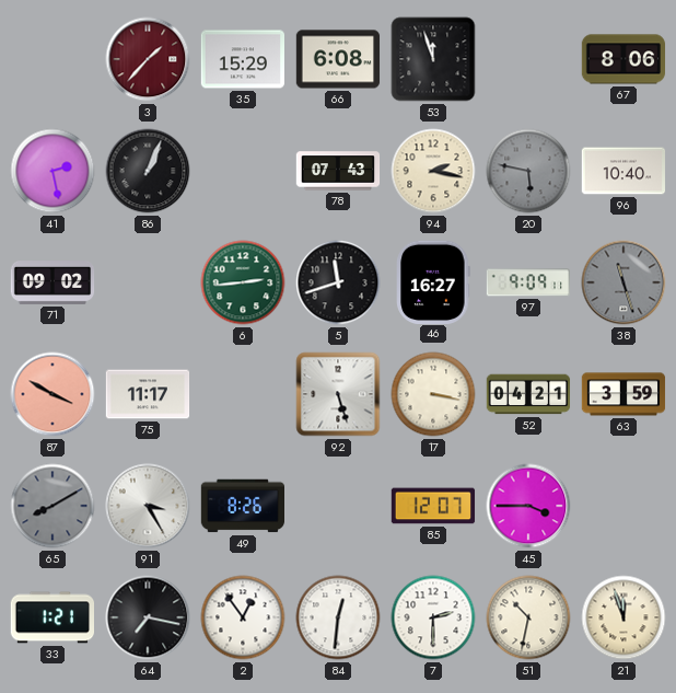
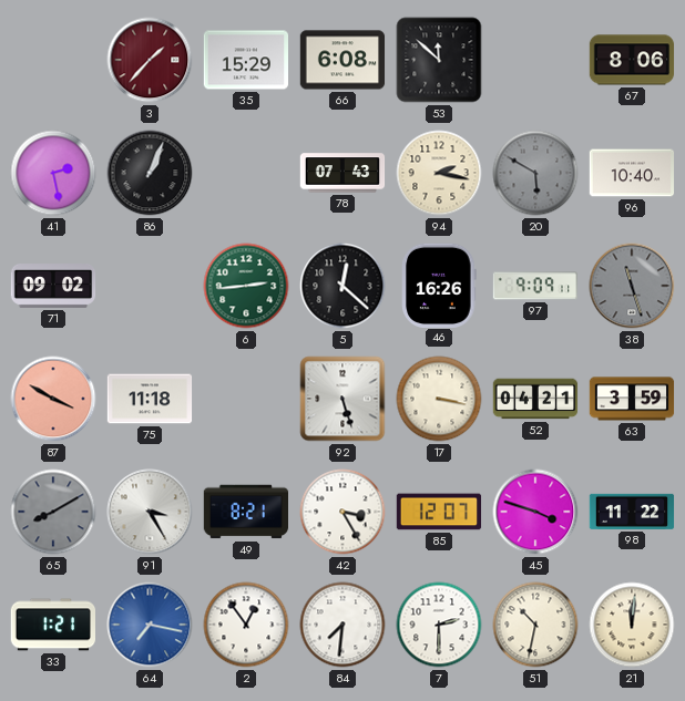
53: 11:57 -> 11:52 (439, 60)
20: 5:47 -> 5:50 (535, 173)
5: 11:42 -> 12:22 (343, 286)
46: 16:27 -> 16:26 (439, 285)
75: 11:17 -> 11:18 (150, 399)
49: 8:26 -> 8:21 (245, 512)
42: none -> 3:25 (343, 512)
45: 3:45 -> 3:48 (535, 512)
98: none -> 11:22 (632, 512)
64 dial: black -> blue (150, 625)
84: 12:31 -> 7:31 (343, 625)
21: 11:57 -> 12:01 (632, 625)
